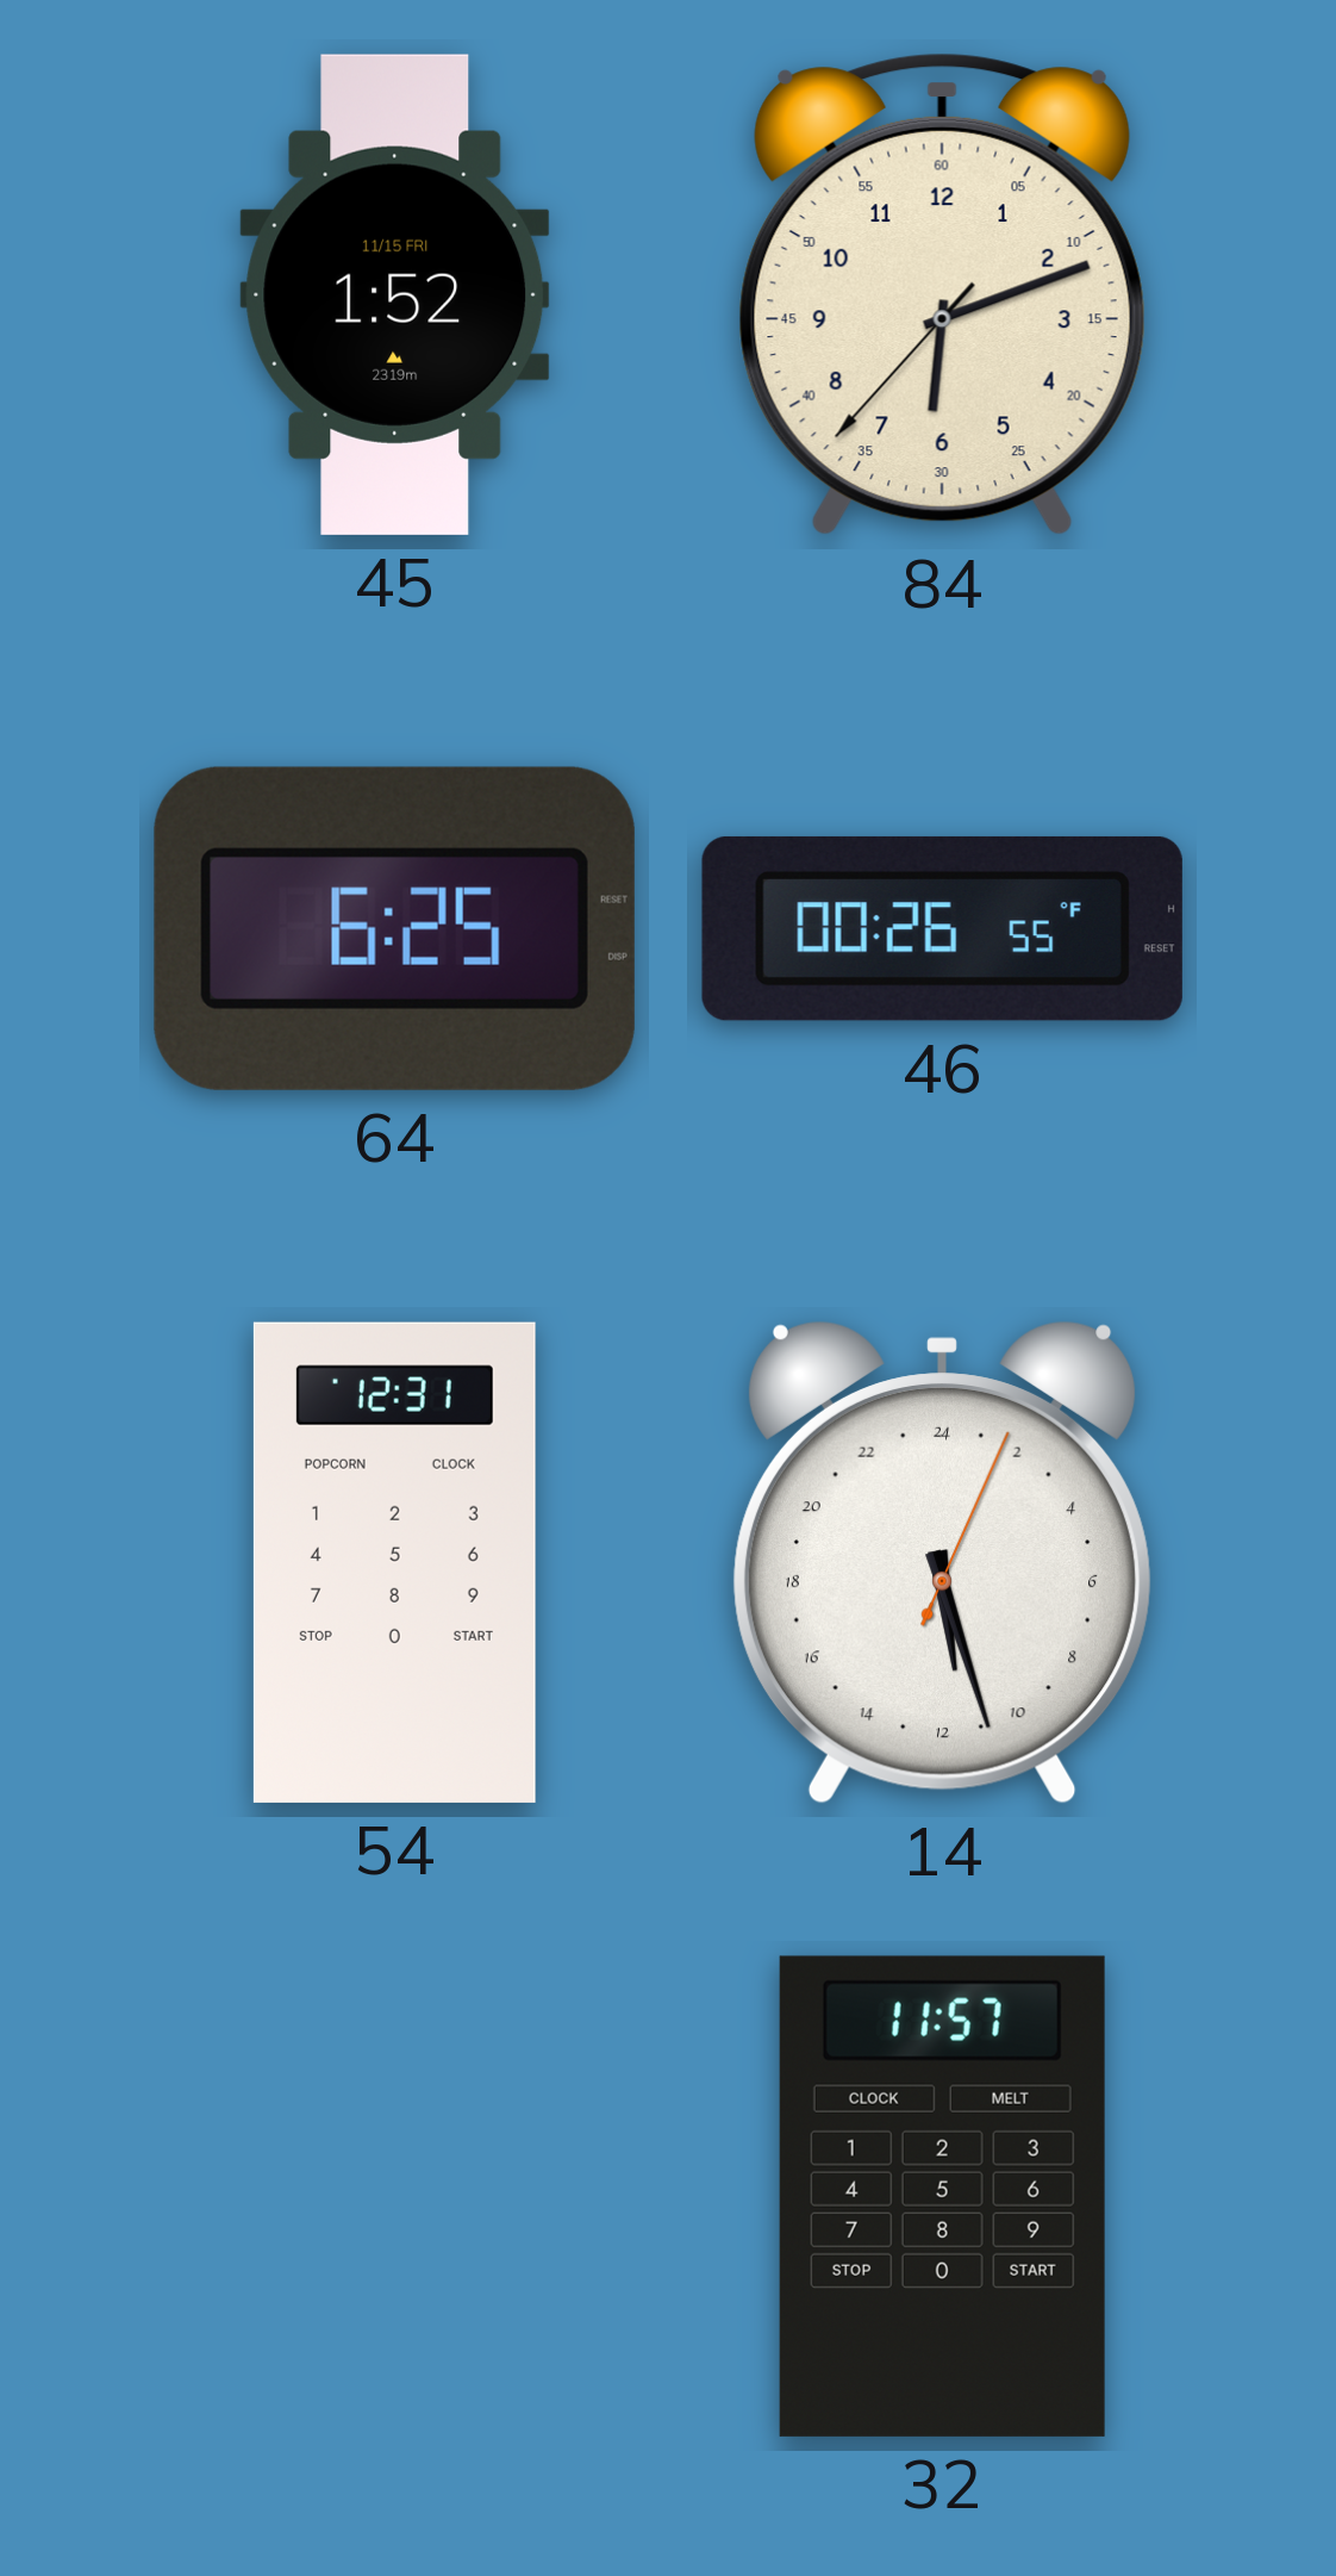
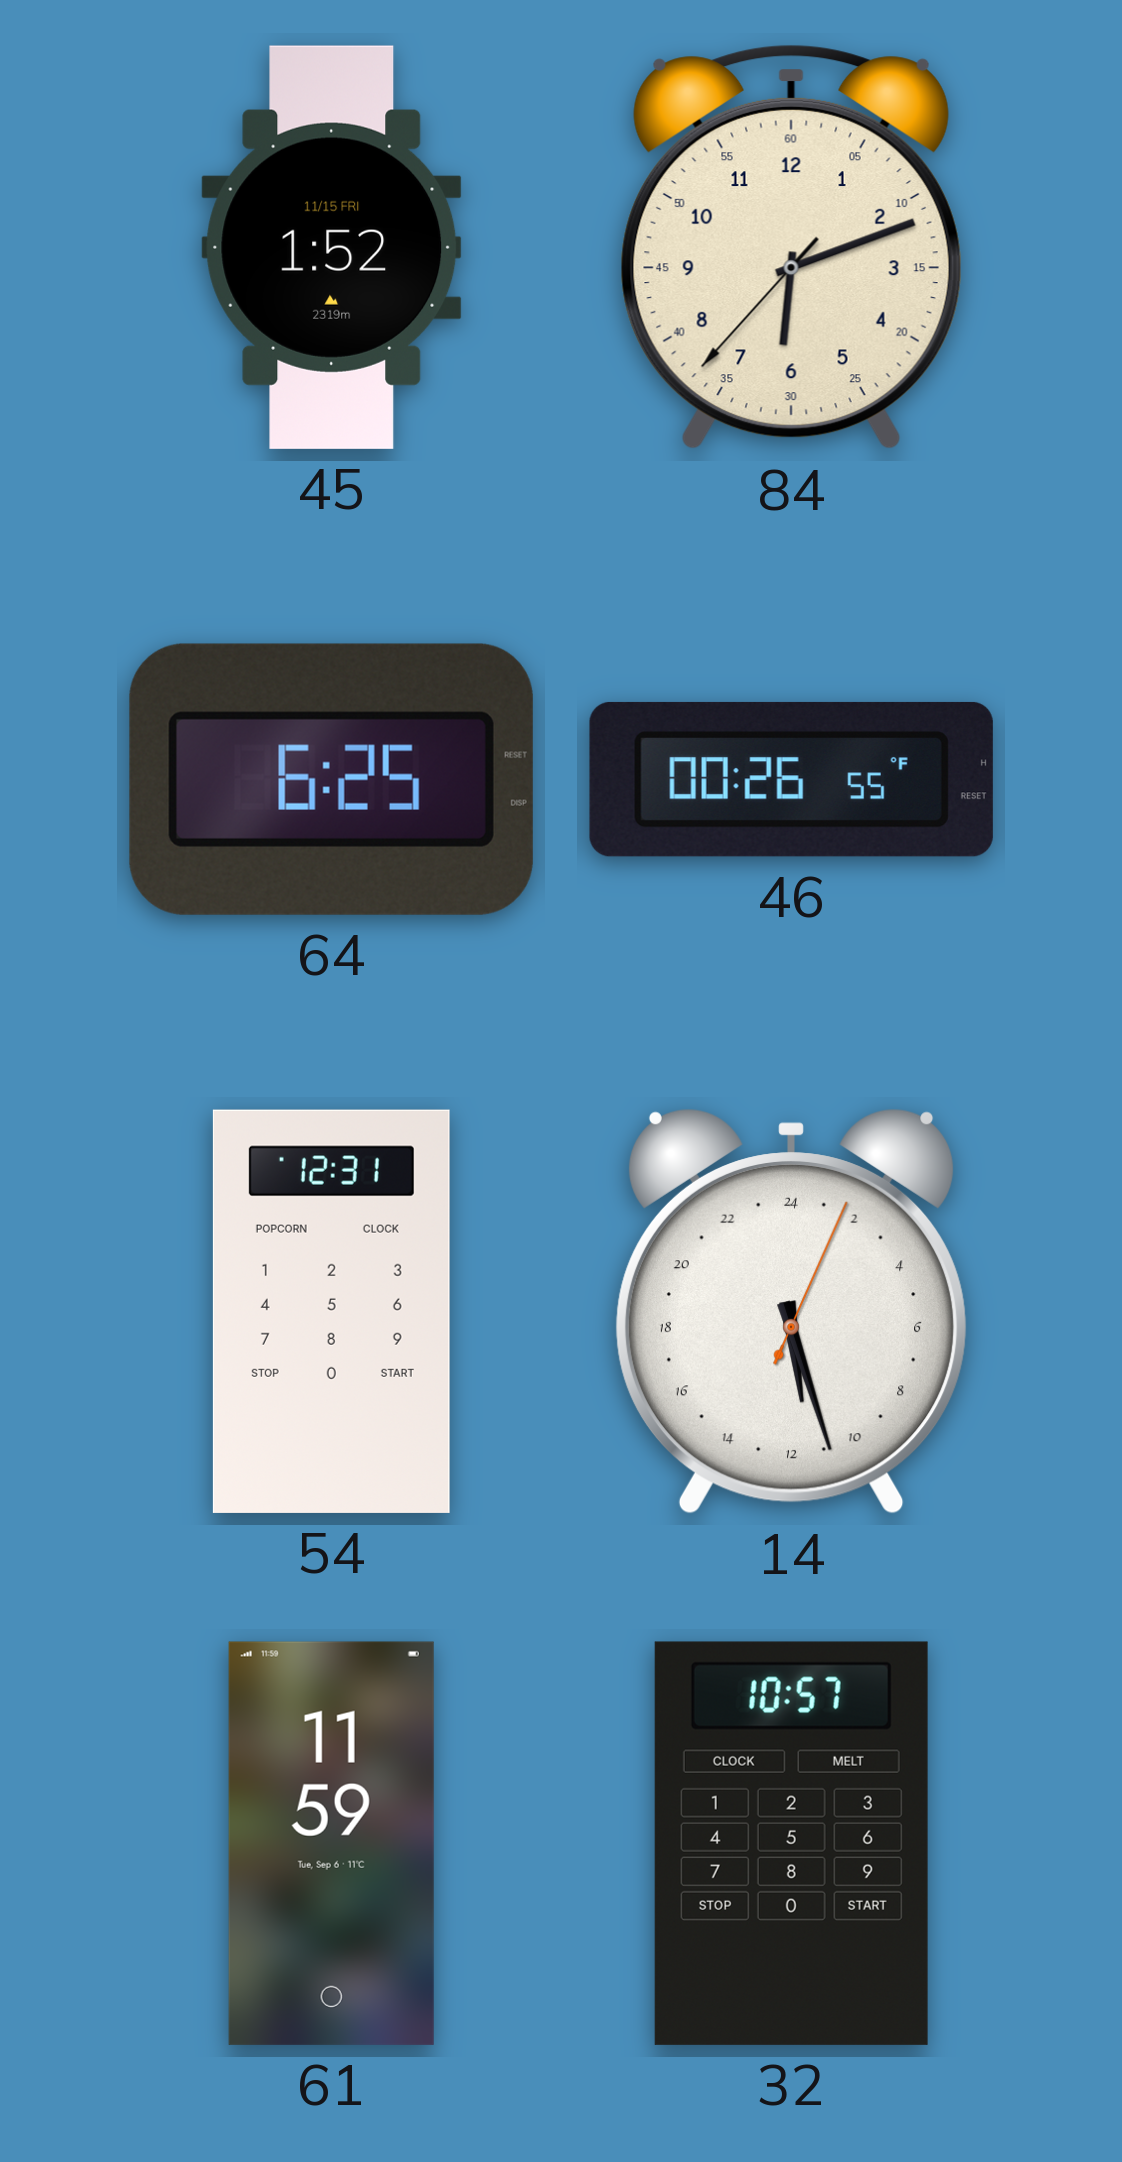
61: none -> 11:59 (331, 1843)
32: 11:57 -> 10:57 (791, 1843)
